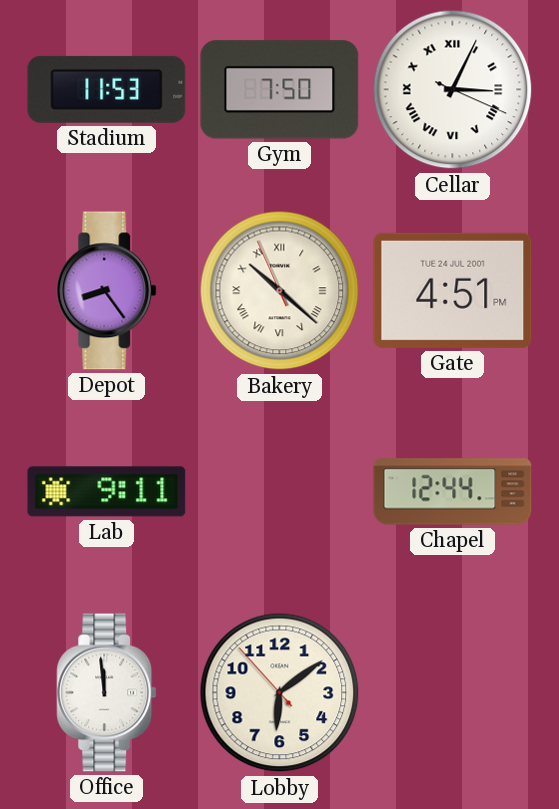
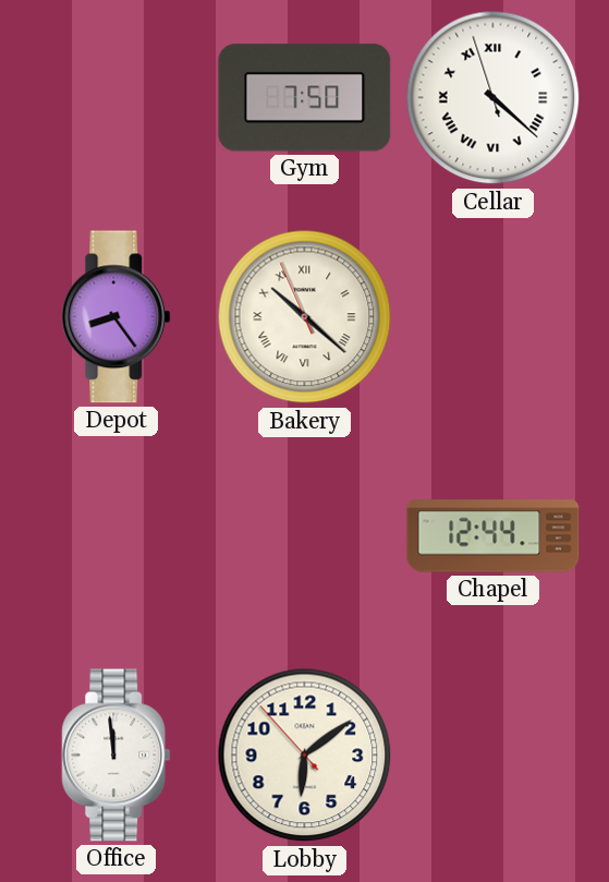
Stadium: 11:53 -> none (107, 89)
Cellar: 3:04 -> 4:21 (494, 98)
Gate: 4:51 -> none (453, 290)
Lab: 9:11 -> none (107, 492)
